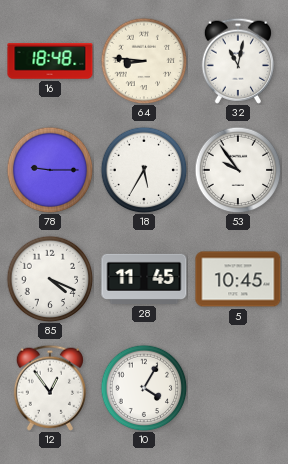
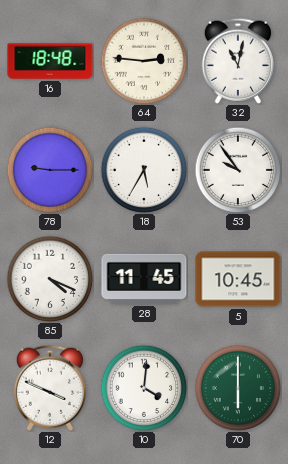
64: 8:46 -> 2:46 (144, 61)
12: 12:54 -> 3:49 (49, 388)
10: 4:05 -> 4:01 (144, 388)
70: none -> 6:00 (238, 388)
